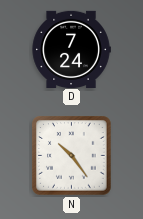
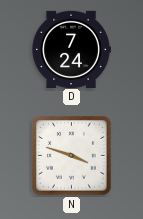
N: 10:24 -> 3:48 (72, 156)
